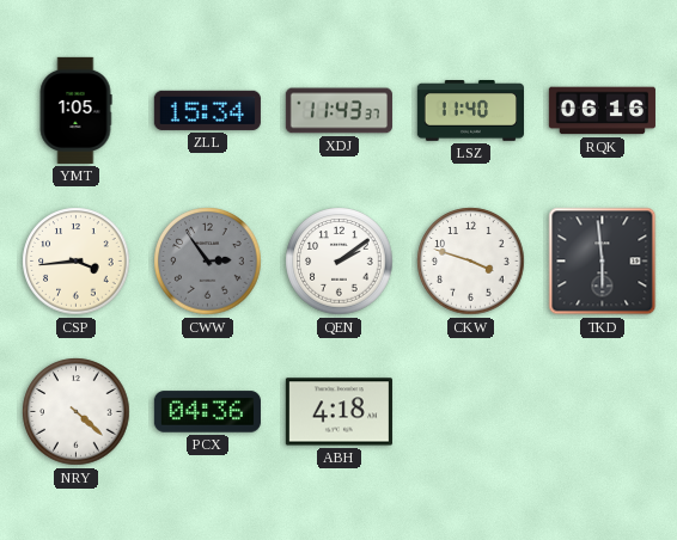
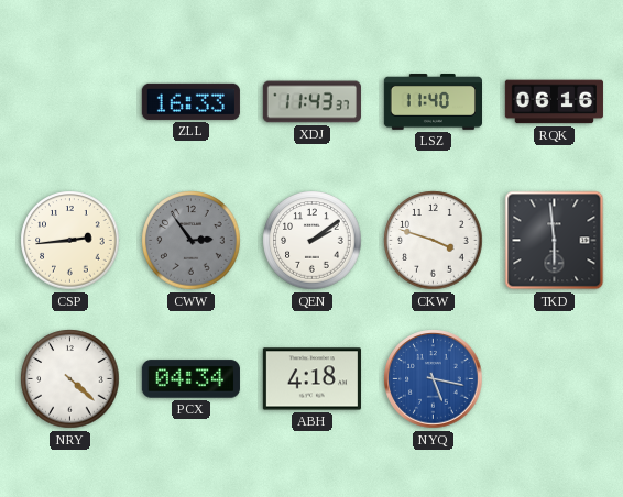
YMT: 1:05 -> none (75, 110)
ZLL: 15:34 -> 16:33 (190, 101)
CSP: 3:44 -> 2:44 (70, 241)
PCX: 04:36 -> 04:34 (190, 379)
NYQ: none -> 5:17 (434, 379)
